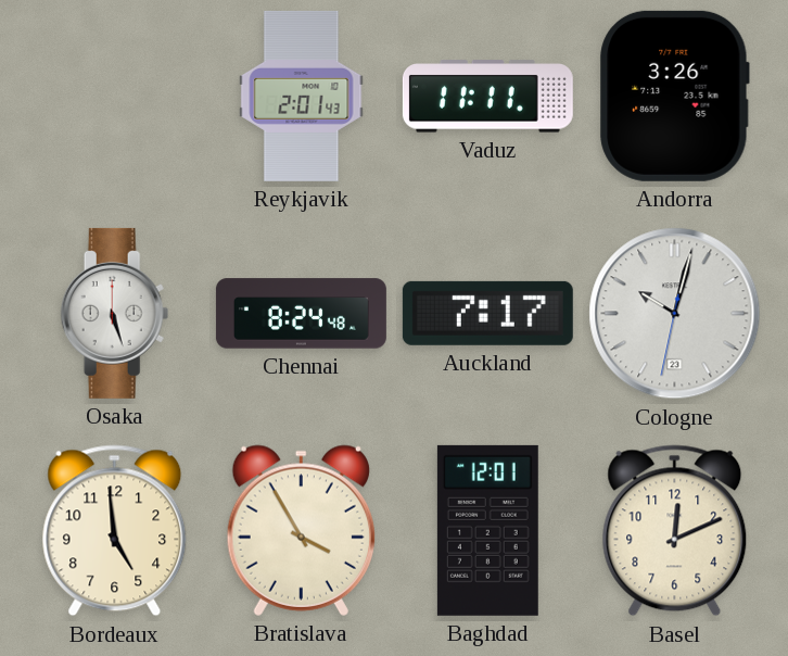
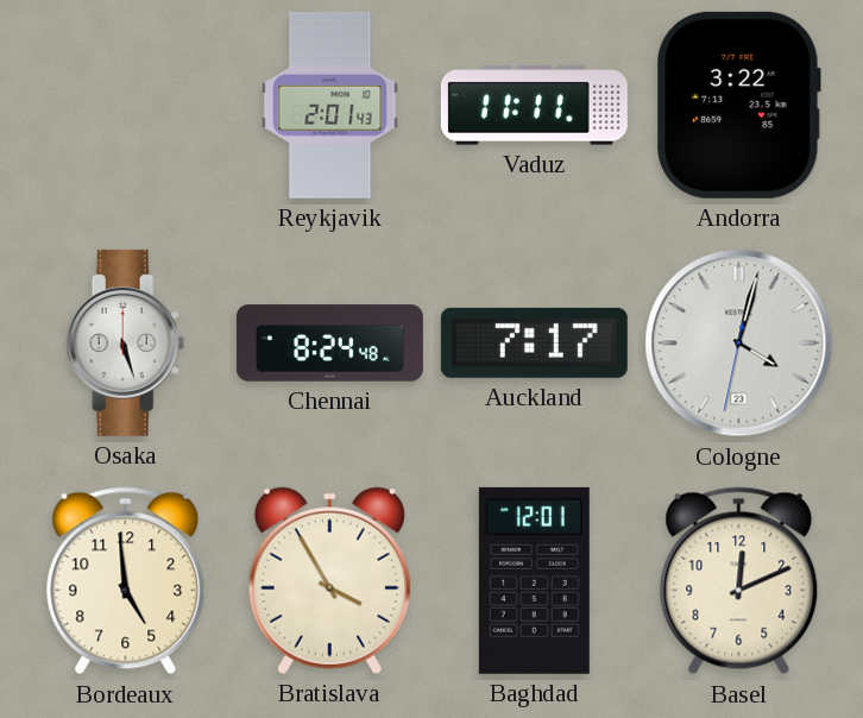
Andorra: 3:26 -> 3:22 (738, 105)
Cologne: 10:02 -> 4:02 (739, 344)
